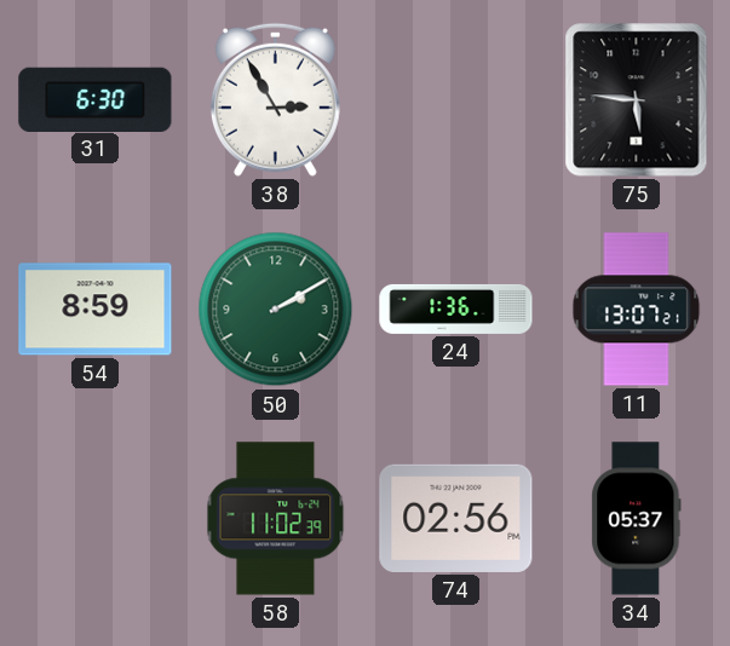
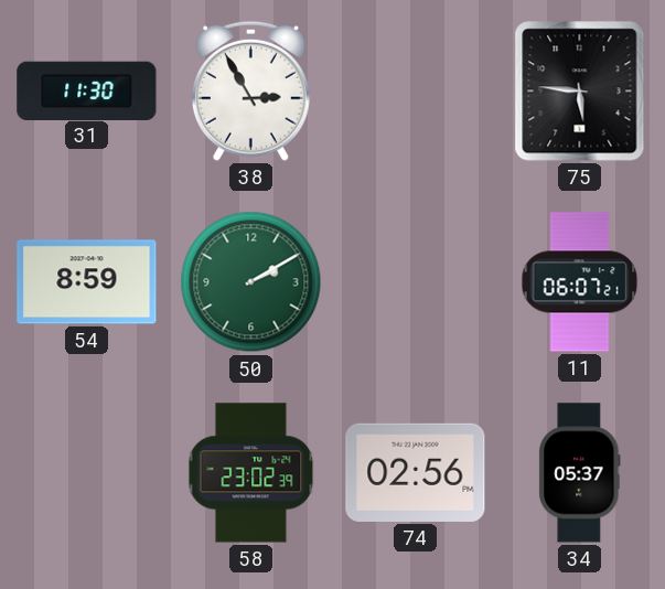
31: 6:30 -> 11:30 (87, 90)
24: 1:36 -> none (456, 308)
11: 13:07 -> 06:07 (580, 282)
58: 11:02 -> 23:02 (251, 473)
